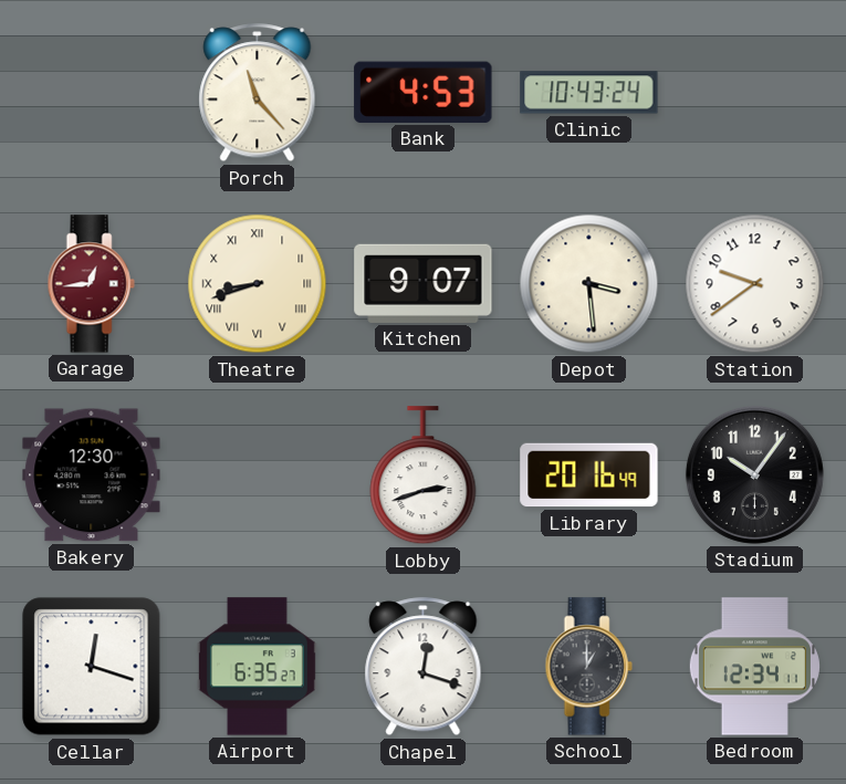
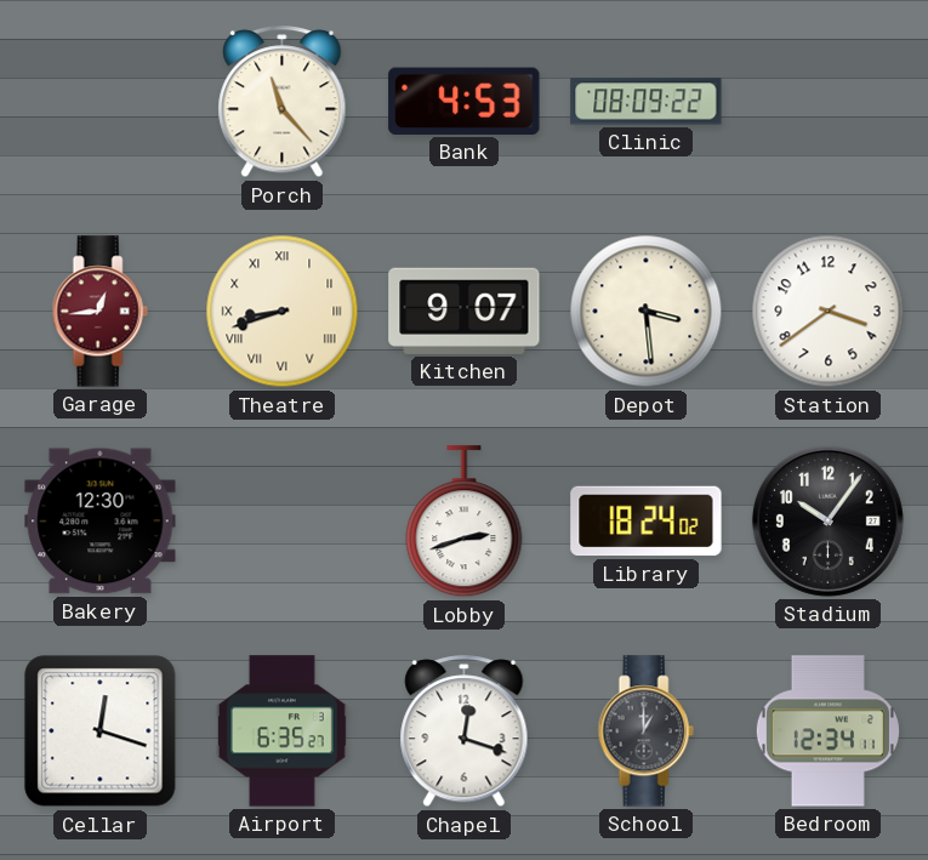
Clinic: 10:43 -> 08:09 (647, 102)
Station: 9:39 -> 3:39 (829, 312)
Library: 20:16 -> 18:24 (647, 522)
